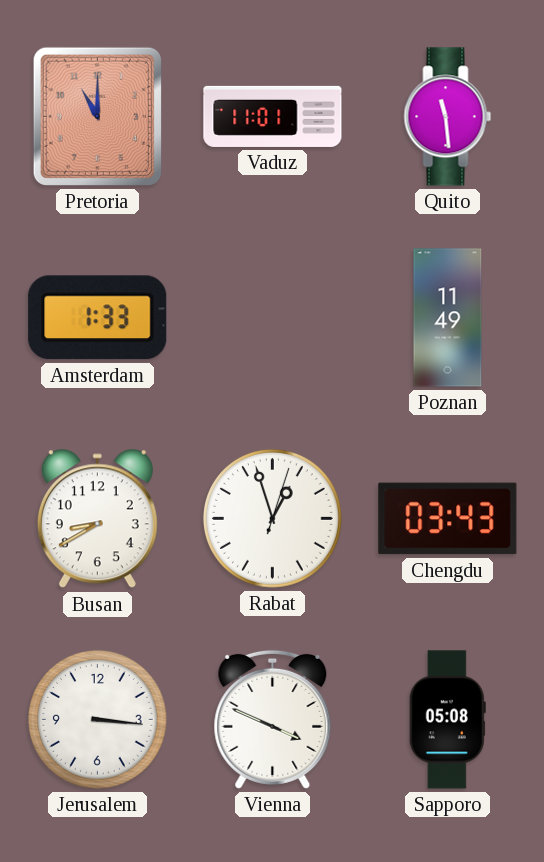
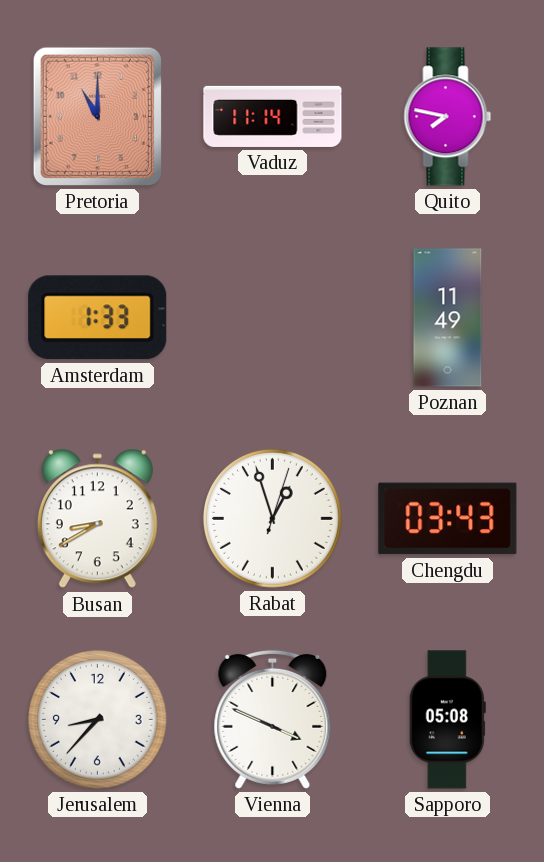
Vaduz: 11:01 -> 11:14 (273, 116)
Quito: 11:29 -> 7:47 (448, 117)
Jerusalem: 3:16 -> 8:37 (98, 720)
